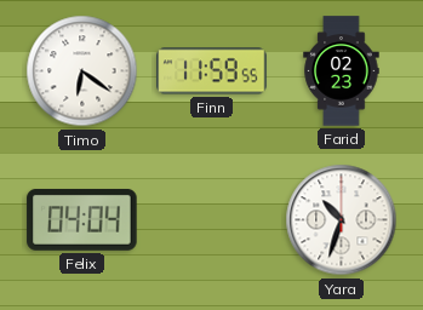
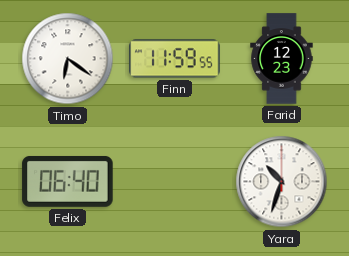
Farid: 02:23 -> 12:23 (282, 59)
Felix: 04:04 -> 06:40 (68, 181)
